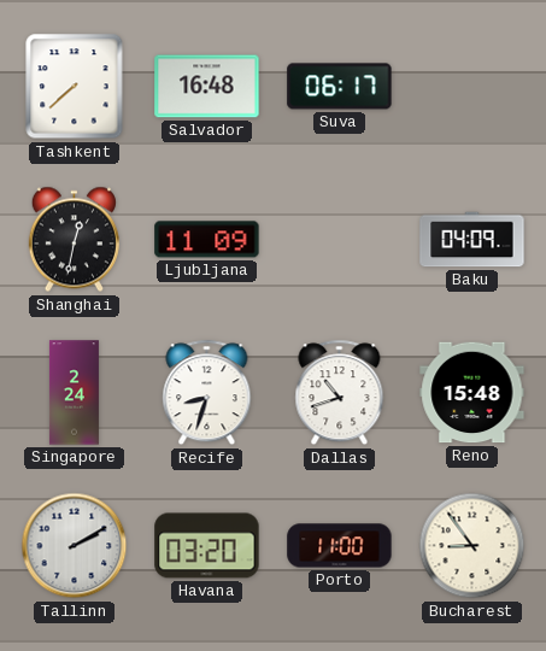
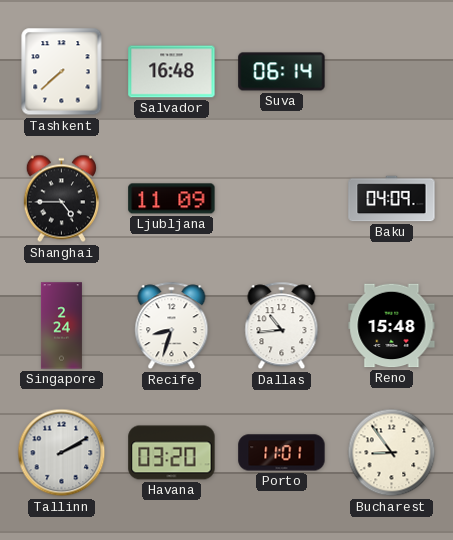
Suva: 06:17 -> 06:14 (282, 72)
Shanghai: 12:32 -> 4:45 (61, 199)
Dallas: 10:42 -> 10:44 (282, 326)
Porto: 11:00 -> 11:01 (282, 453)
